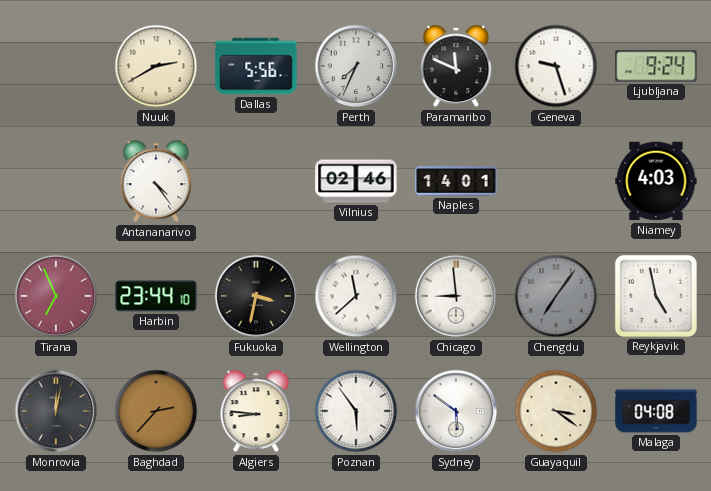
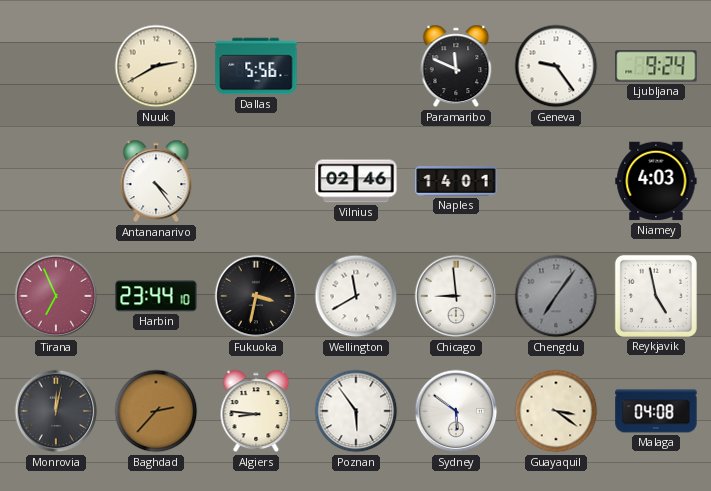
Perth: 7:34 -> none (356, 66)
Geneva: 9:27 -> 9:24 (556, 66)
Wellington: 11:38 -> 11:40 (356, 296)
